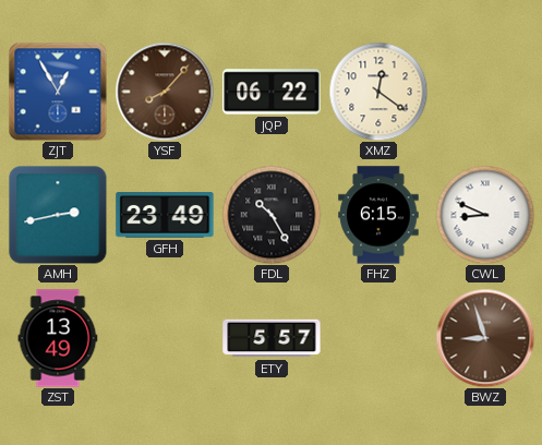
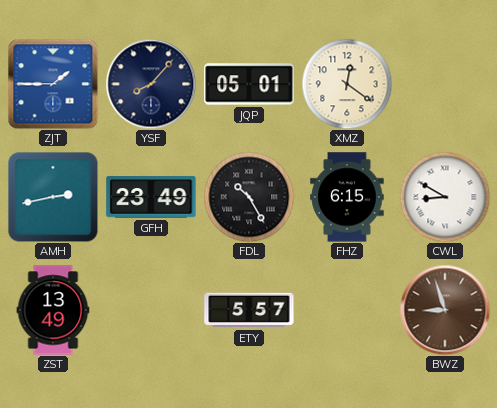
ZJT: 12:55 -> 1:45 (53, 84)
YSF dial: brown -> navy (151, 84)
JQP: 06:22 -> 05:01 (249, 84)
CWL: 8:49 -> 8:50 (445, 197)
